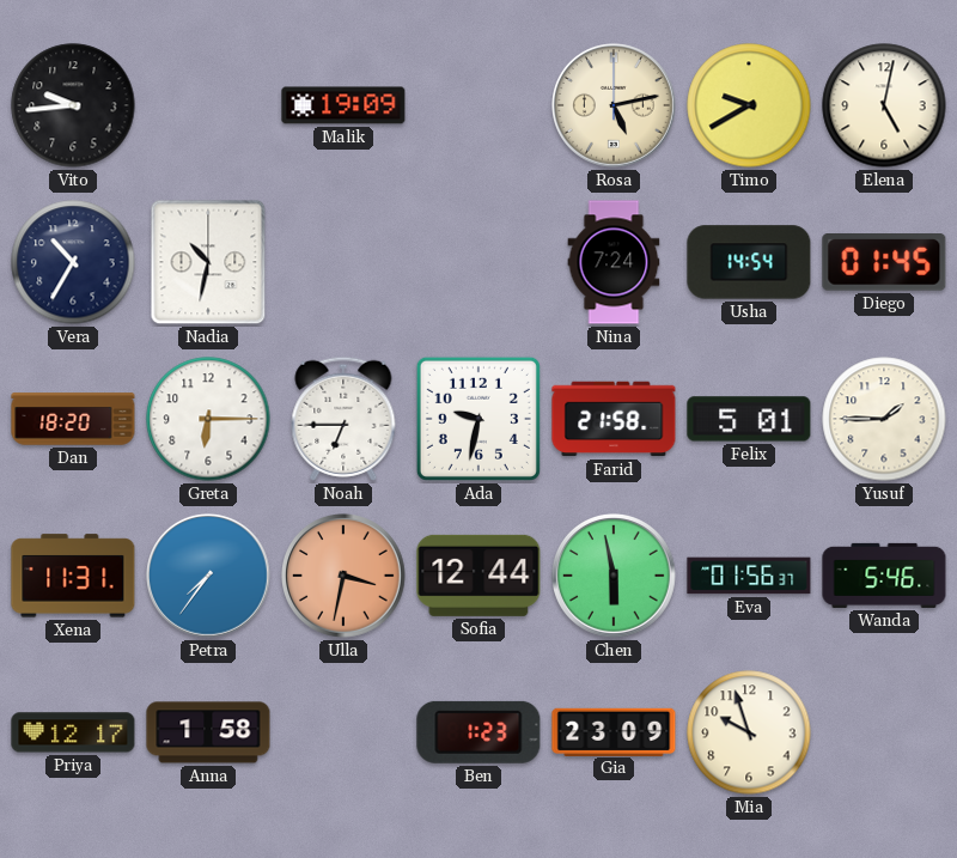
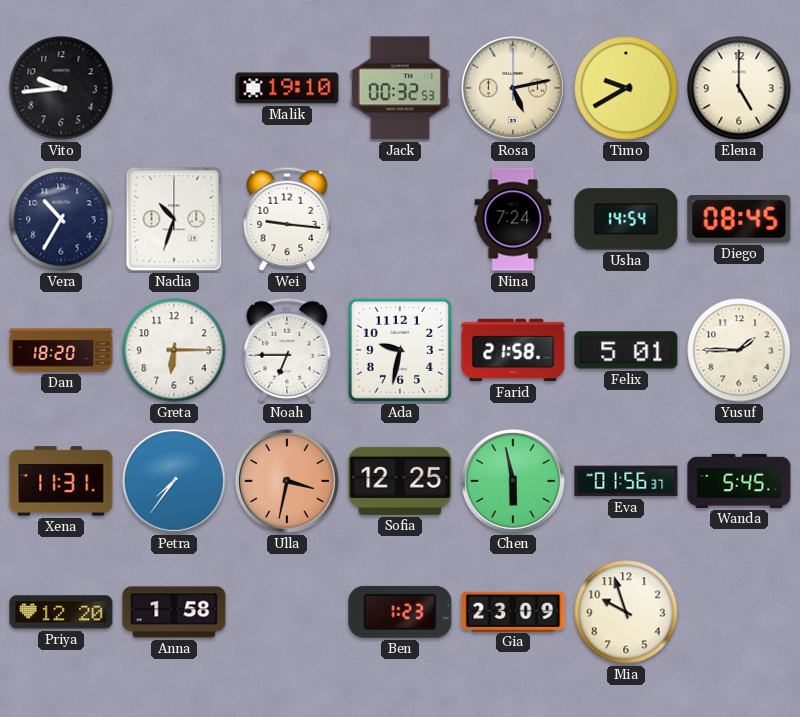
Malik: 19:09 -> 19:10 (287, 88)
Jack: none -> 00:32 (400, 88)
Elena: 5:02 -> 5:00 (739, 88)
Nadia: 10:32 -> 10:33 (174, 219)
Wei: none -> 9:16 (287, 219)
Diego: 01:45 -> 08:45 (739, 219)
Sofia: 12:44 -> 12:25 (400, 481)
Wanda: 5:46 -> 5:45 (739, 481)
Priya: 12:17 -> 12:20 (61, 612)
